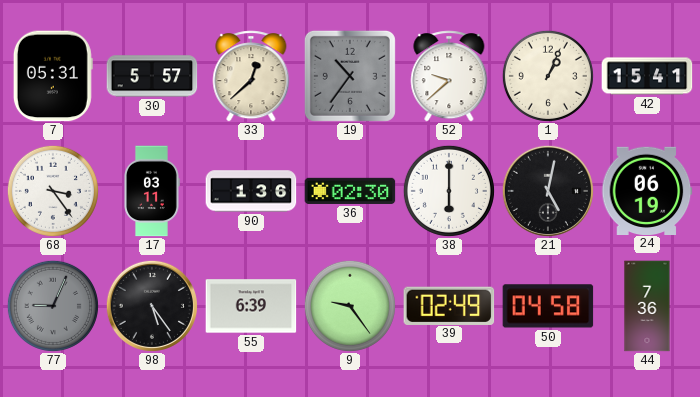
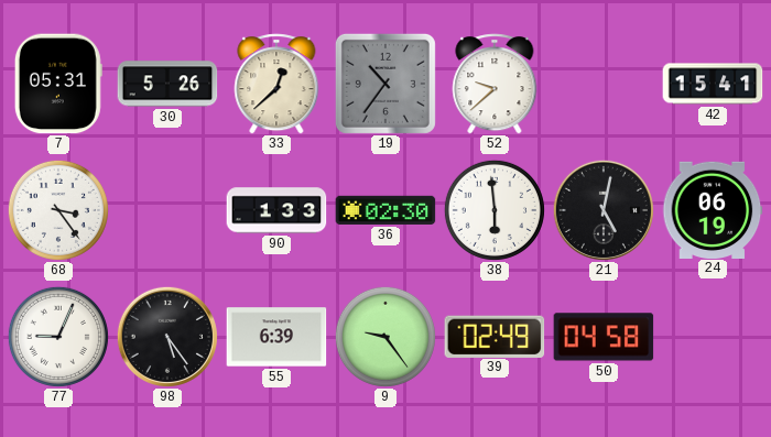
30: 5:57 -> 5:26 (167, 84)
1: 1:04 -> none (548, 76)
17: 03:11 -> none (152, 191)
90: 1:36 -> 1:33 (276, 210)
38: 6:00 -> 5:59 (495, 210)
77 dial: grey -> white (58, 337)
44: 7:36 -> none (647, 306)
